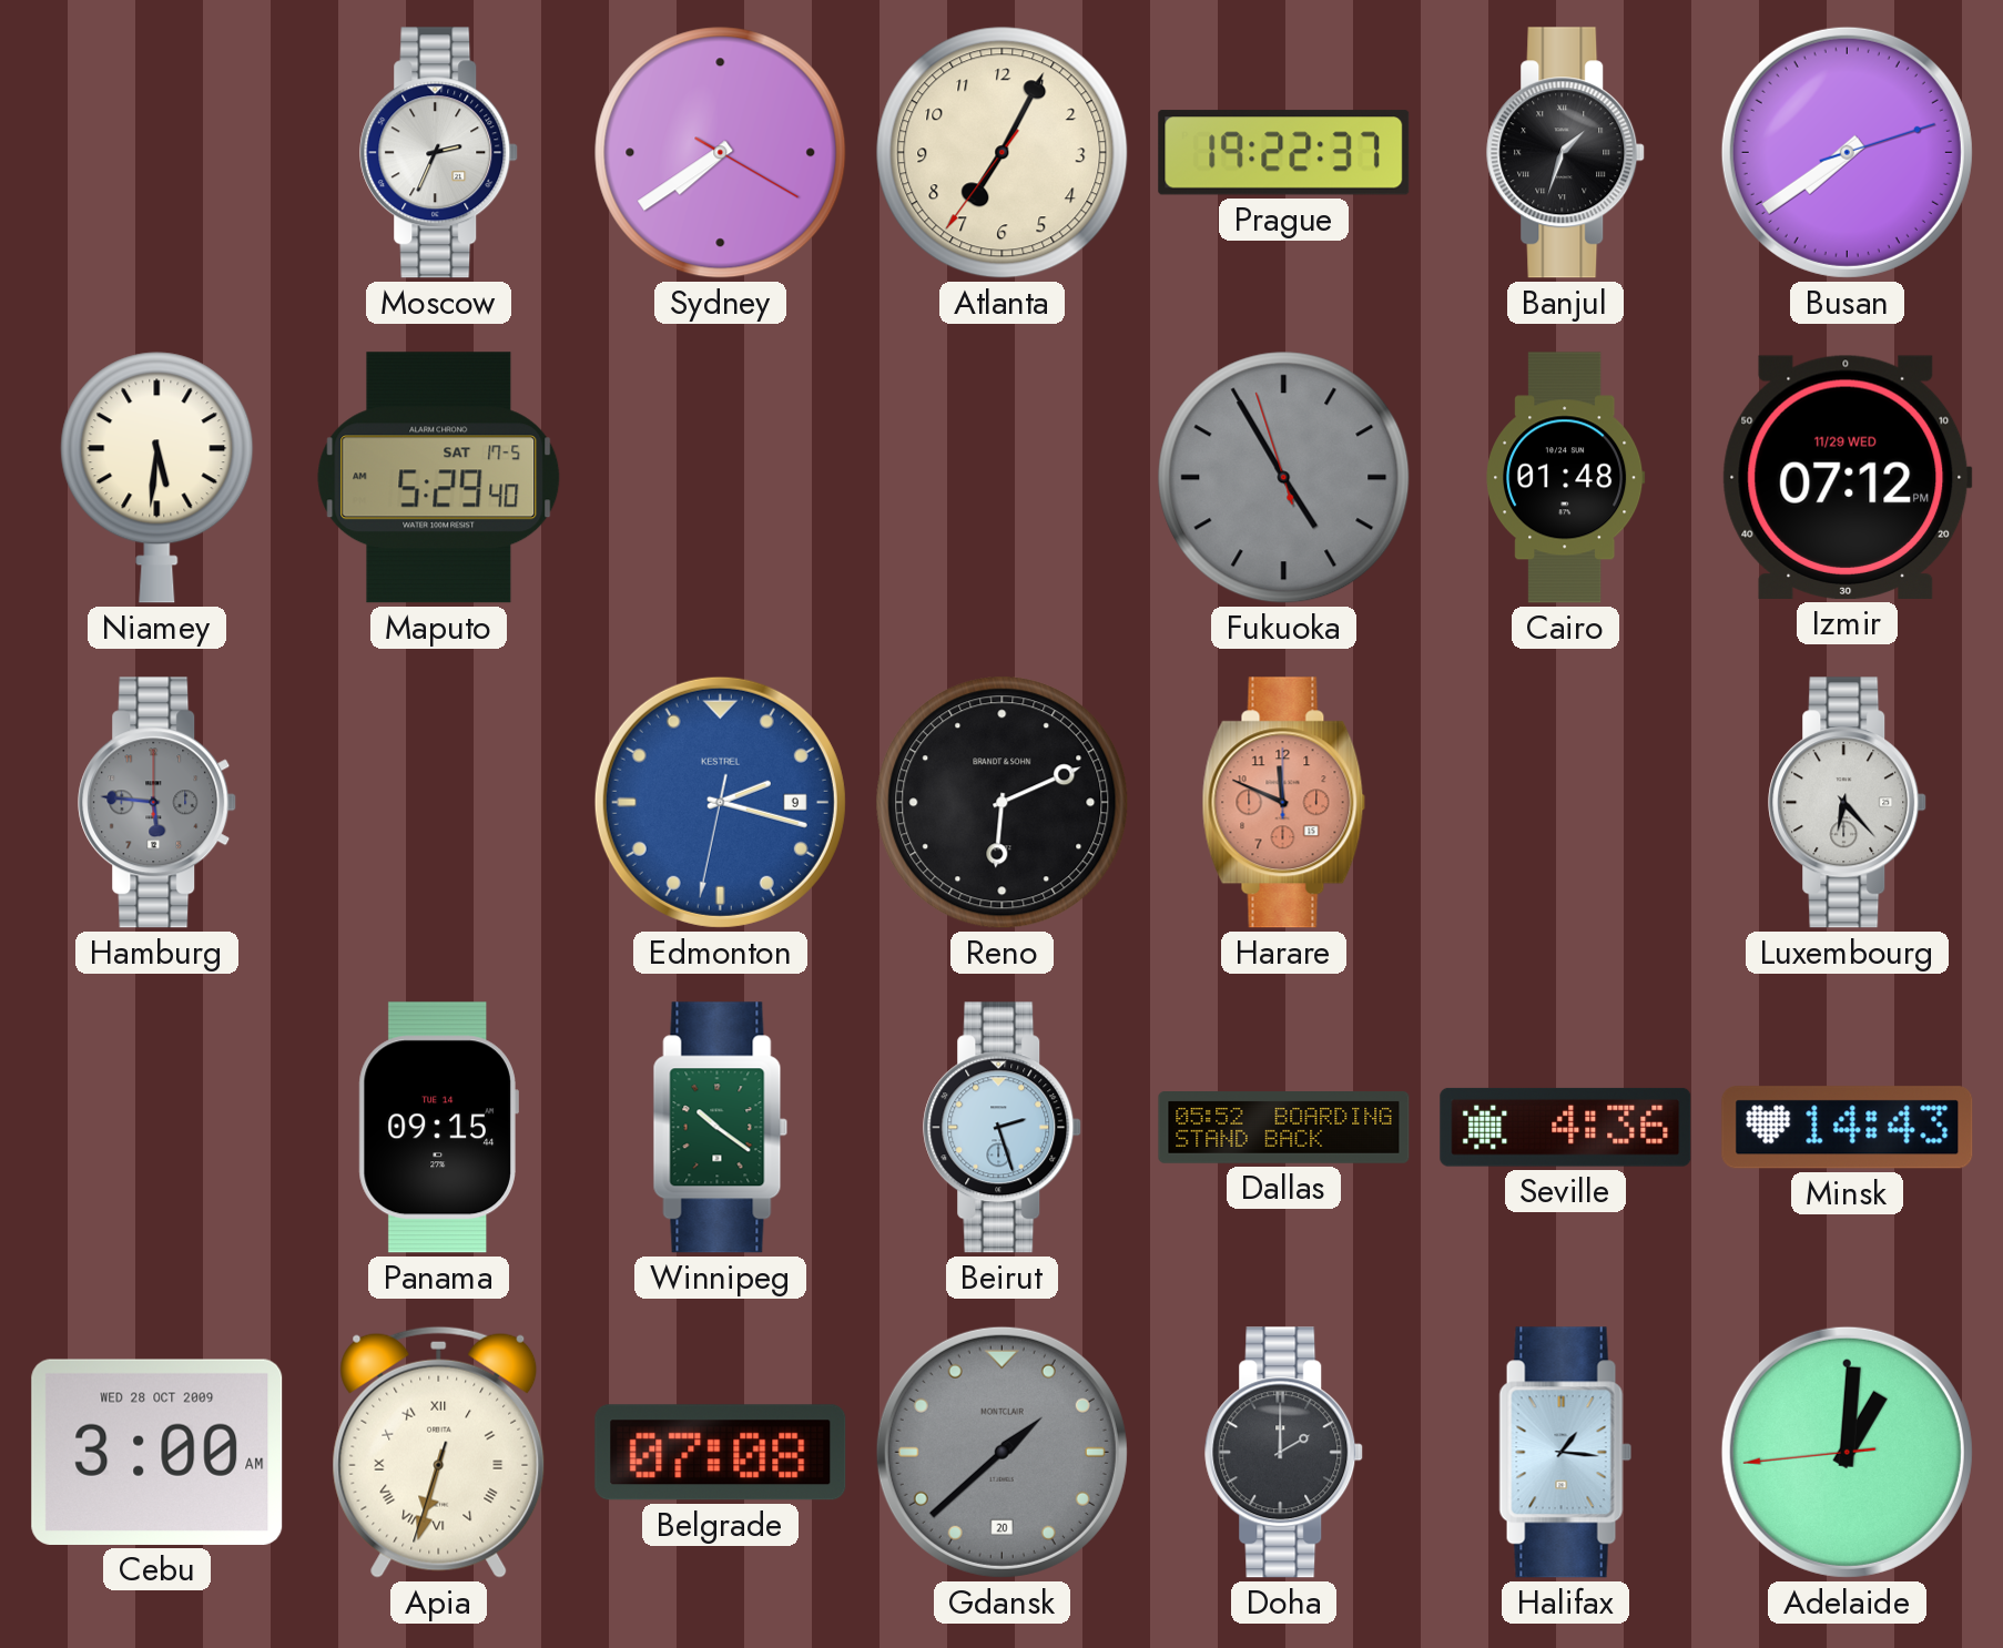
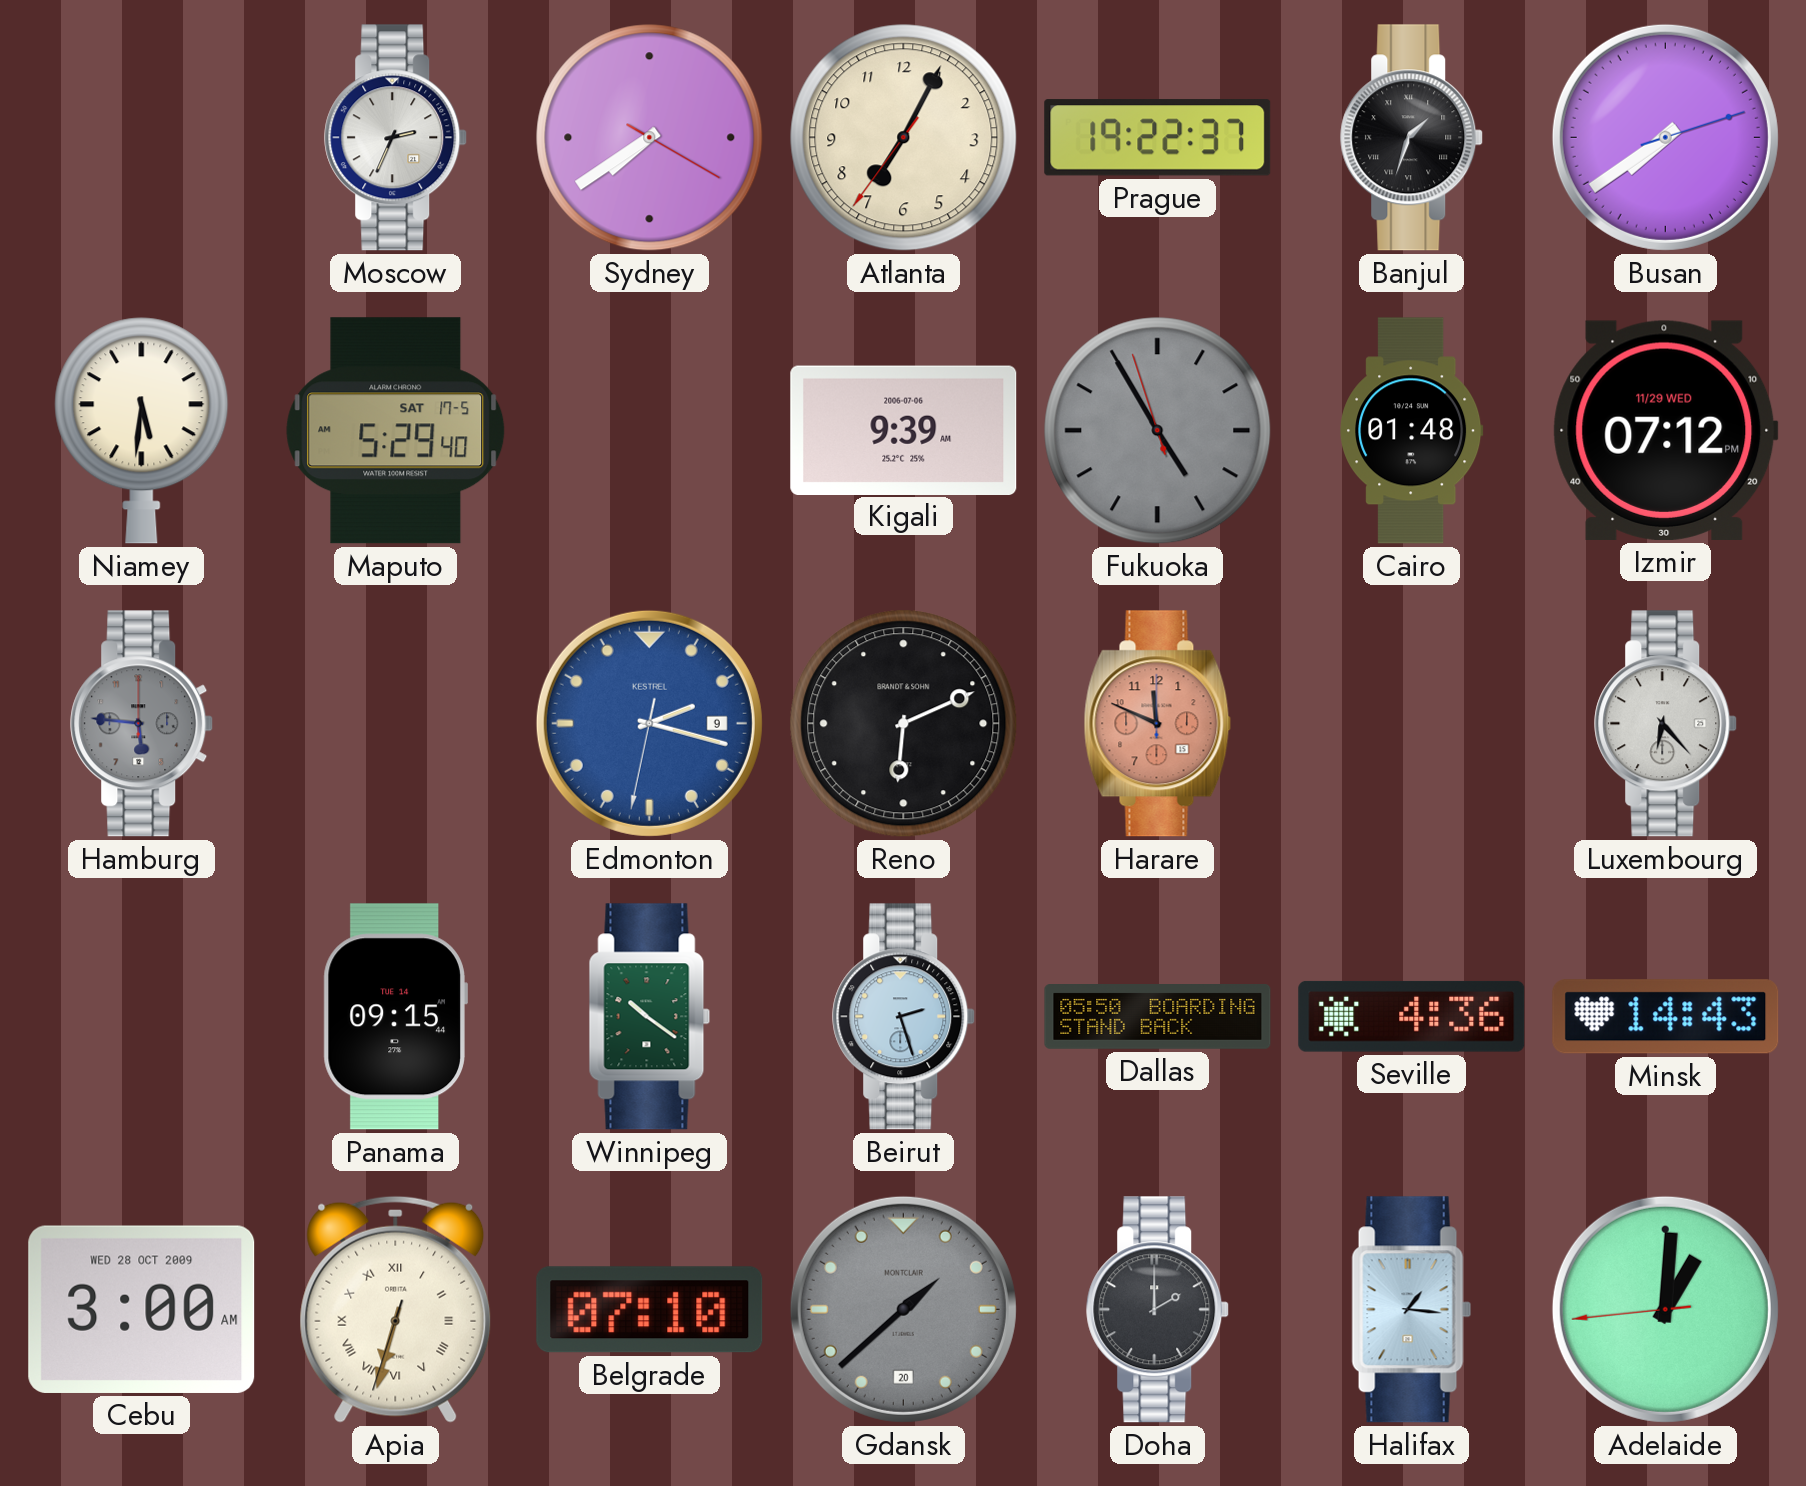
Kigali: none -> 9:39 (904, 430)
Dallas: 05:52 -> 05:50 (1158, 1017)
Belgrade: 07:08 -> 07:10 (650, 1310)
